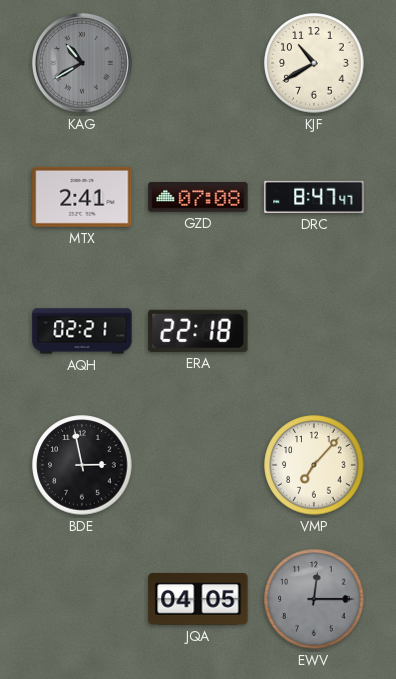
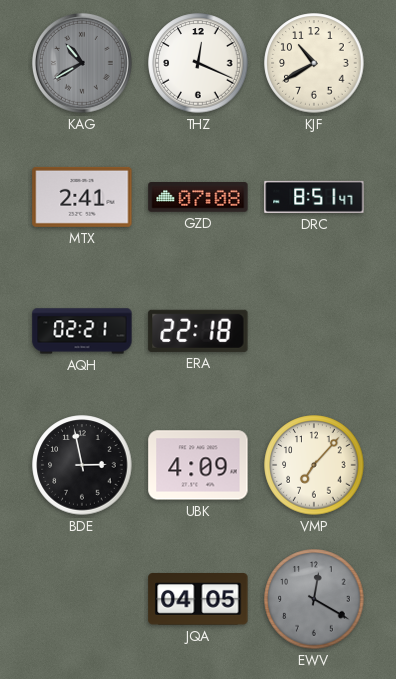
THZ: none -> 12:19 (198, 63)
DRC: 8:47 -> 8:51 (314, 197)
UBK: none -> 4:09 (198, 465)
EWV: 12:15 -> 12:20 (314, 599)
